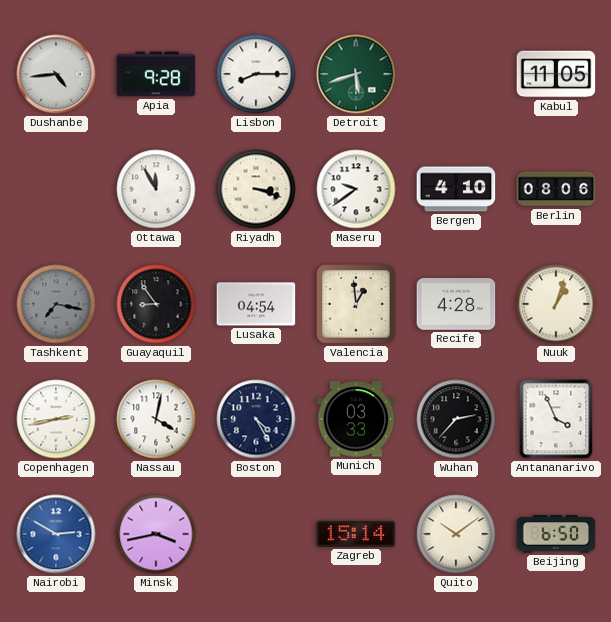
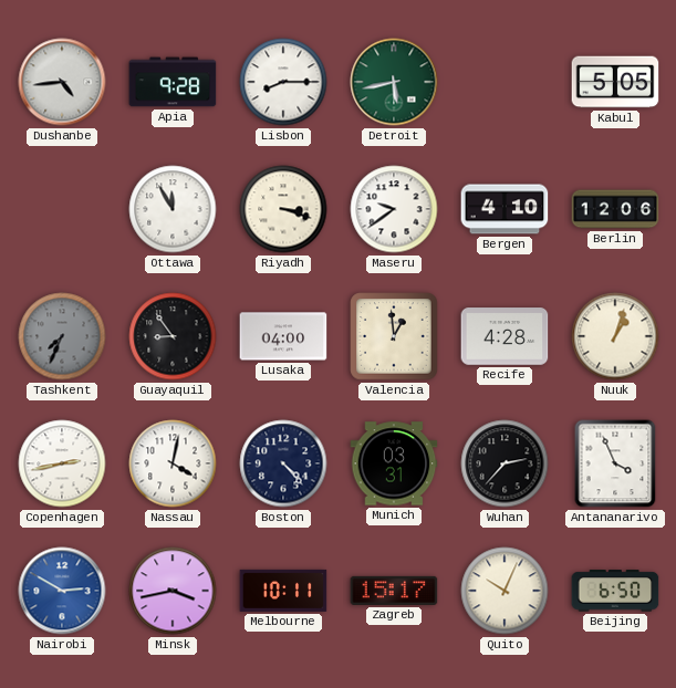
Detroit: 5:42 -> 5:43 (394, 82)
Kabul: 11:05 -> 5:05 (615, 82)
Berlin: 08:06 -> 12:06 (615, 209)
Tashkent: 7:17 -> 7:34 (62, 336)
Lusaka: 04:54 -> 04:00 (283, 336)
Boston: 4:25 -> 4:23 (283, 463)
Munich: 03:33 -> 03:31 (394, 463)
Melbourne: none -> 10:11 (283, 591)
Zagreb: 15:14 -> 15:17 (394, 591)
Quito: 10:09 -> 10:04 (505, 591)
